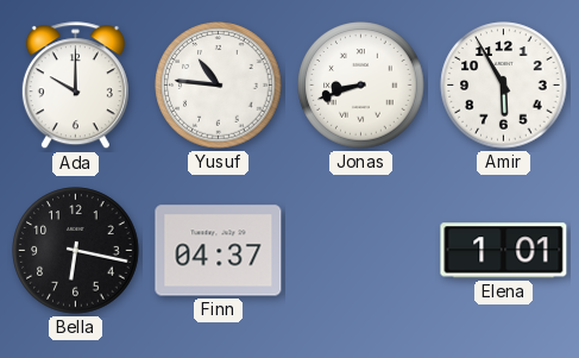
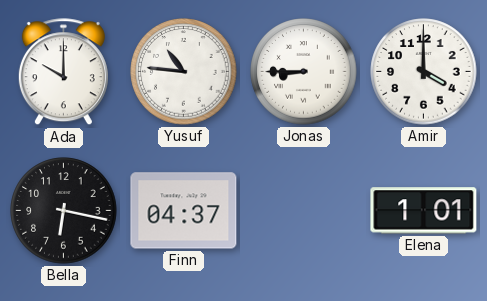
Jonas: 8:42 -> 8:45 (304, 72)
Amir: 5:55 -> 4:00 (424, 72)
